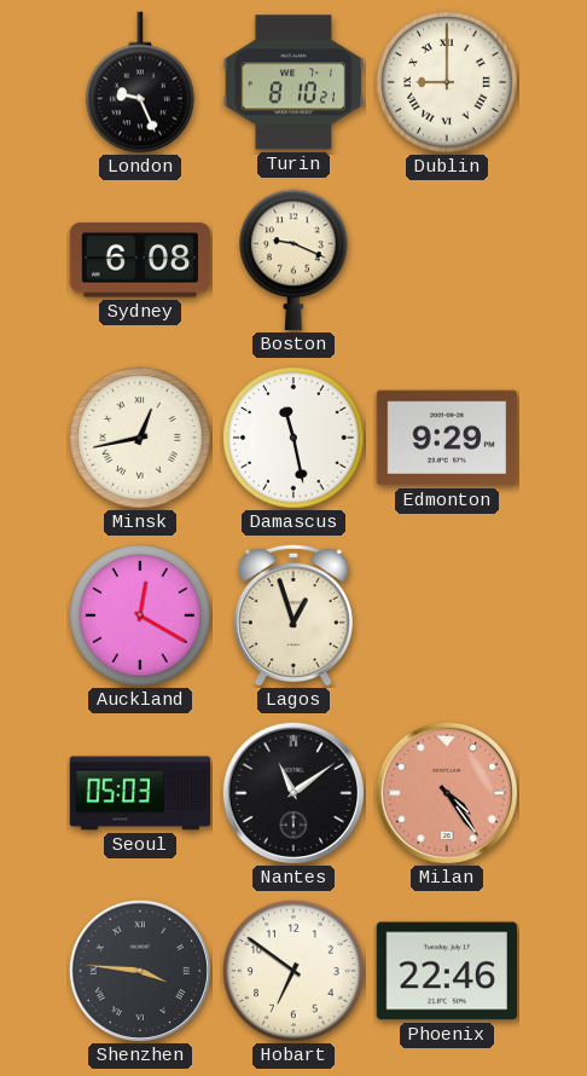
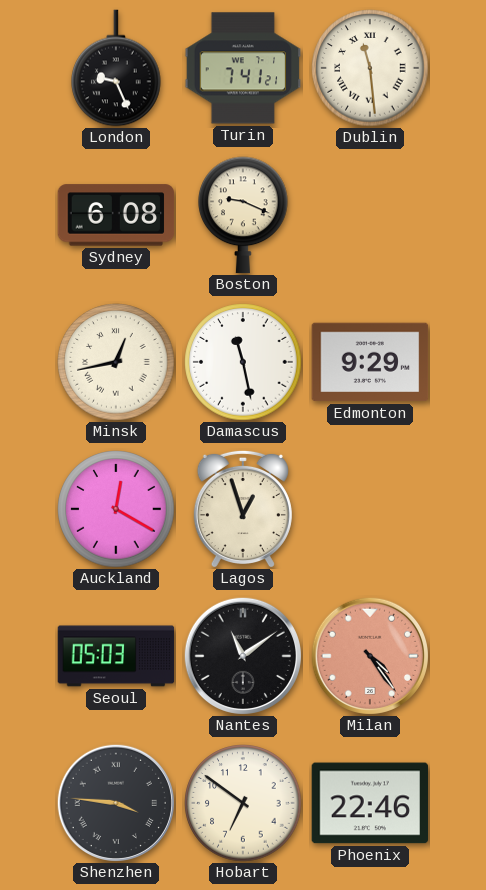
Turin: 8:10 -> 7:41 (243, 68)
Dublin: 9:00 -> 11:29 (370, 68)
